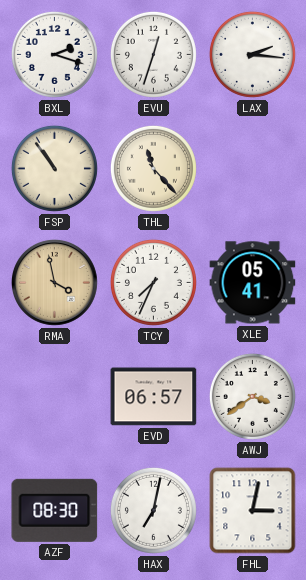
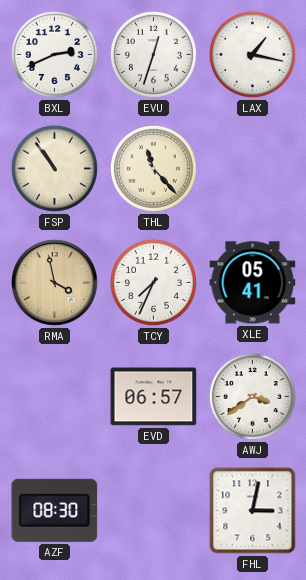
BXL: 2:18 -> 2:41 (54, 54)
LAX: 2:16 -> 1:17 (252, 54)
HAX: 7:02 -> none (153, 510)
